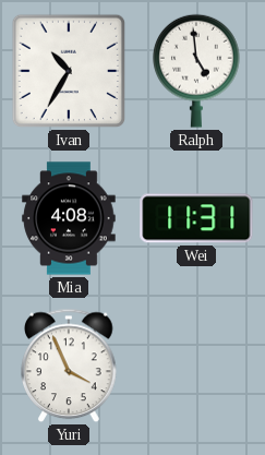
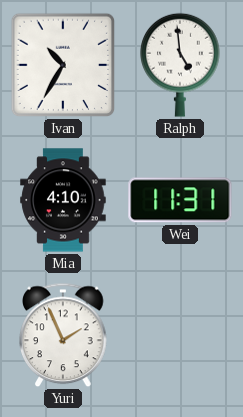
Mia: 4:08 -> 4:10 (63, 200)
Yuri: 3:56 -> 1:56 (63, 335)
